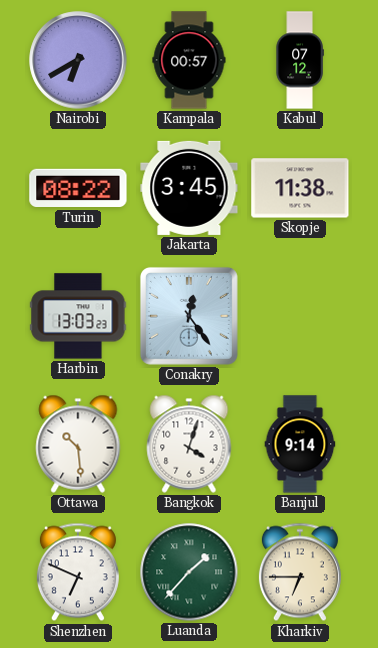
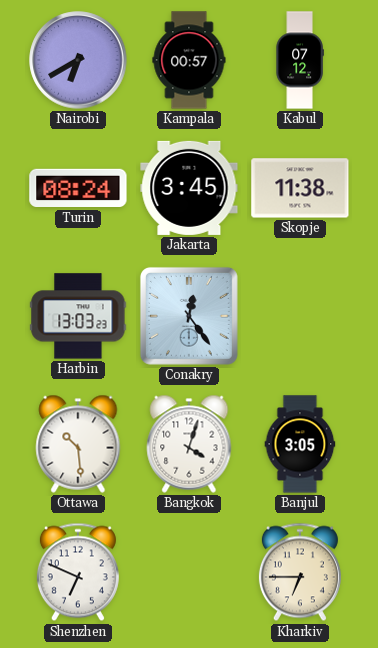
Turin: 08:22 -> 08:24 (78, 188)
Banjul: 9:14 -> 3:05 (300, 444)
Luanda: 1:37 -> none (189, 572)
